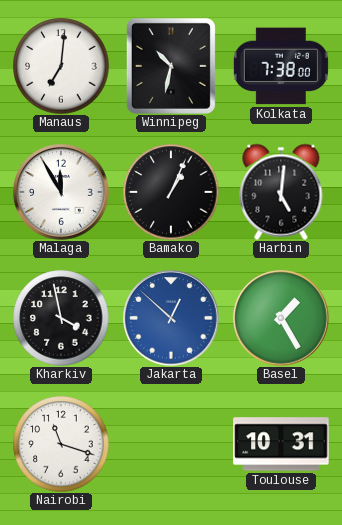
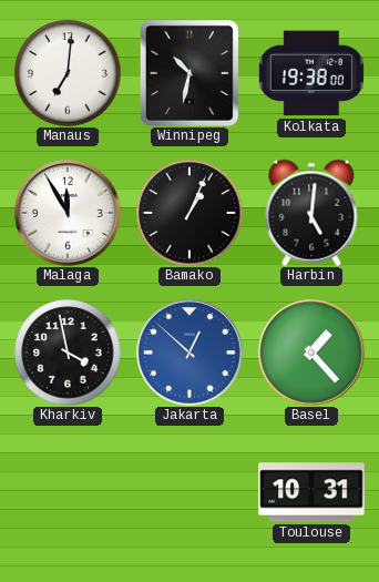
Kolkata: 7:38 -> 19:38 (311, 73)
Basel: 1:25 -> 1:23 (311, 353)
Nairobi: 11:18 -> none (61, 444)
